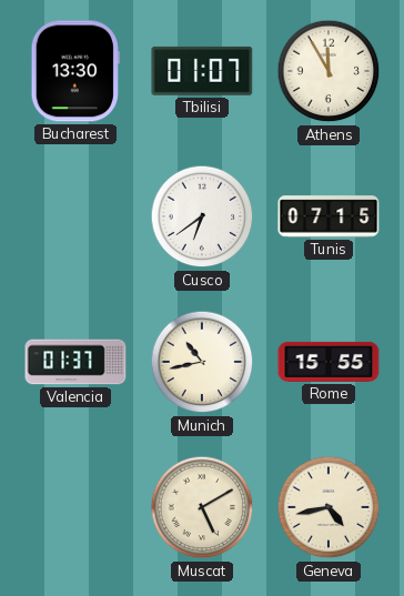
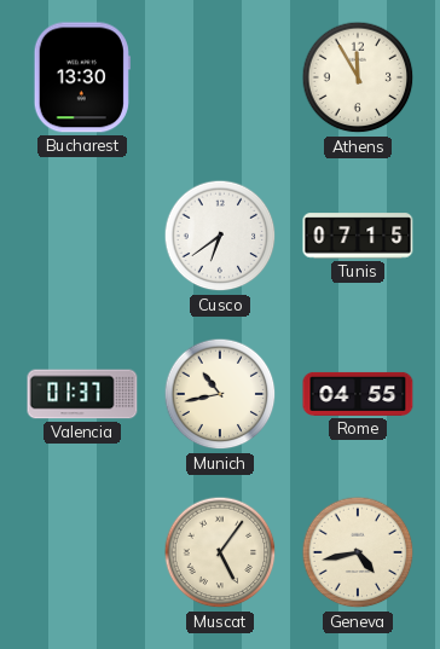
Tbilisi: 01:07 -> none (202, 71)
Rome: 15:55 -> 04:55 (358, 394)
Muscat: 5:10 -> 5:06 (220, 552)
